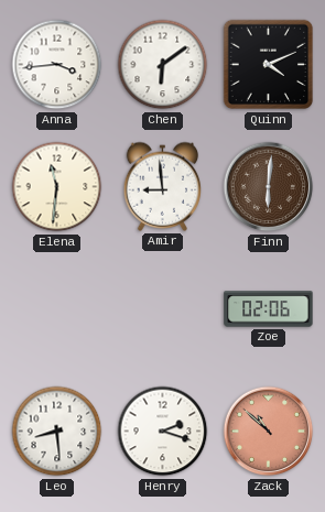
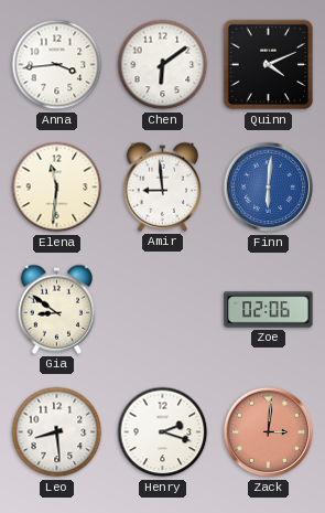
Finn dial: brown -> blue (269, 188)
Gia: none -> 8:51 (57, 309)
Zack: 10:52 -> 3:01 (269, 432)
